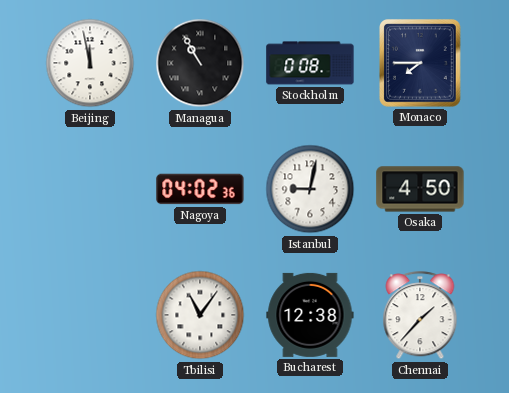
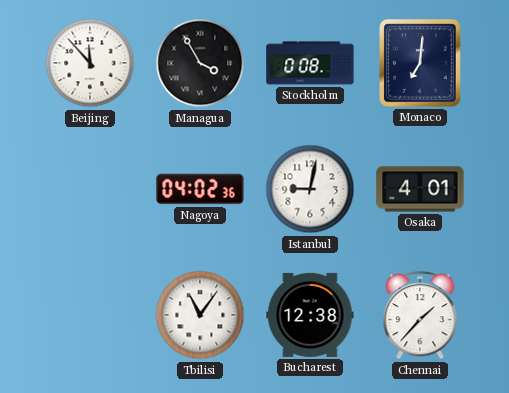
Beijing: 11:58 -> 11:53 (90, 63)
Managua: 10:55 -> 3:55 (200, 63)
Monaco: 7:45 -> 7:01 (421, 64)
Osaka: 4:50 -> 4:01 (420, 189)
